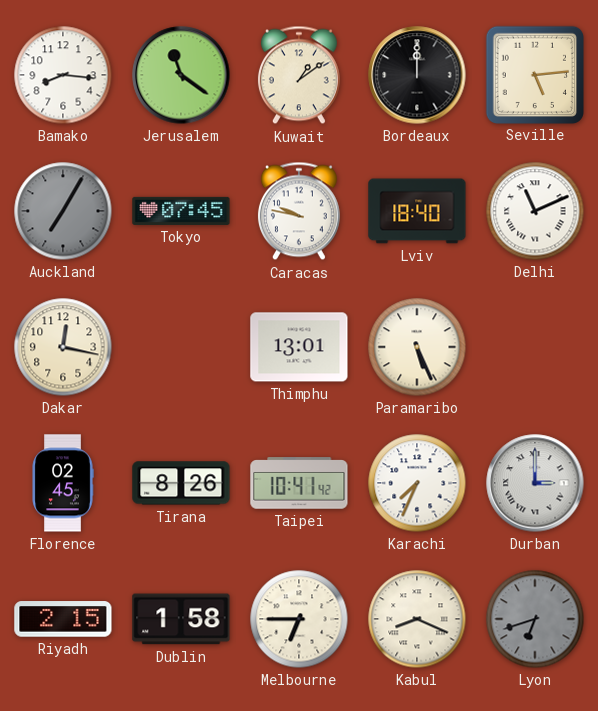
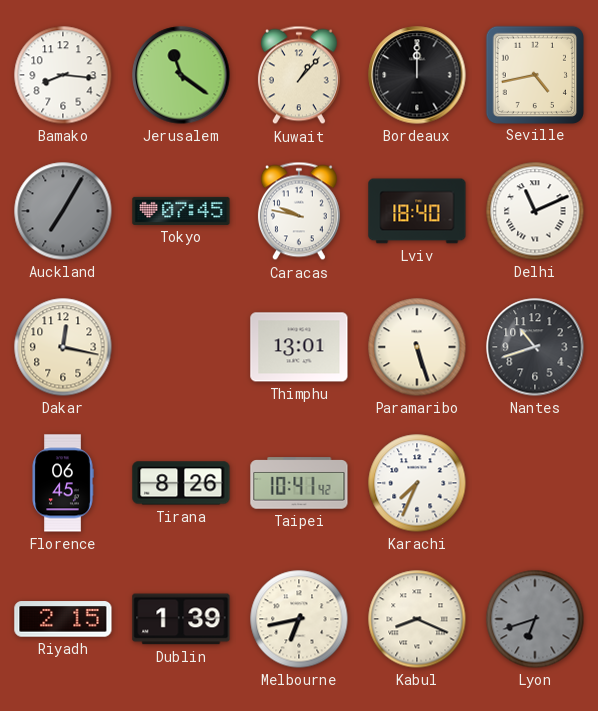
Kuwait: 1:09 -> 1:07 (299, 75)
Seville: 5:14 -> 4:43 (534, 74)
Paramaribo: 5:26 -> 5:27 (417, 347)
Nantes: none -> 10:42 (535, 347)
Florence: 02:45 -> 06:45 (63, 483)
Durban: 3:00 -> none (535, 483)
Dublin: 1:58 -> 1:39 (181, 619)
Melbourne: 6:45 -> 6:43 (299, 619)
